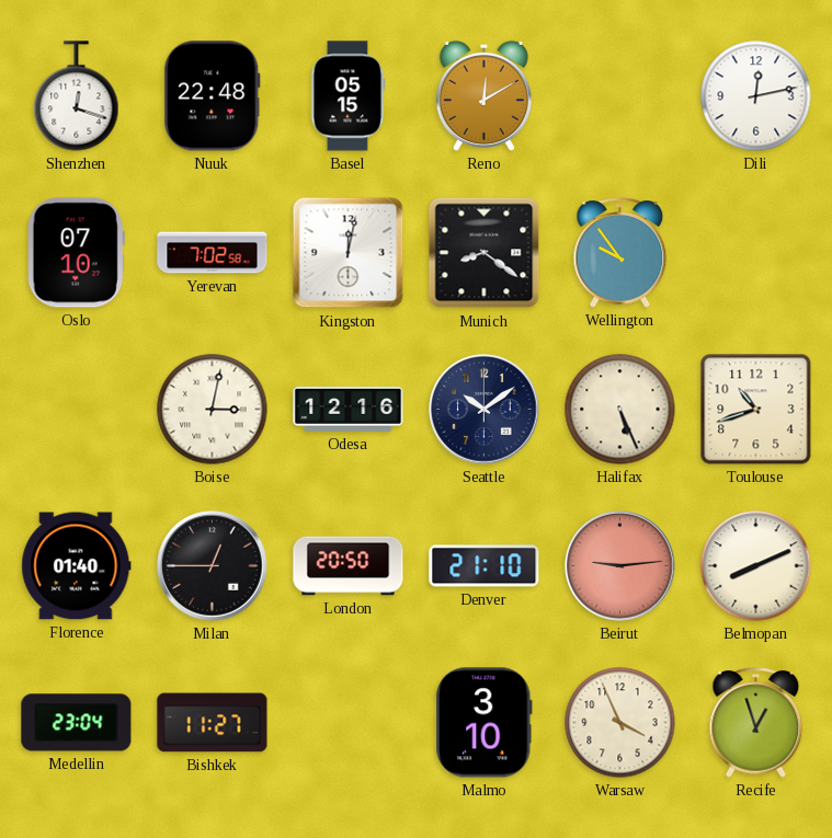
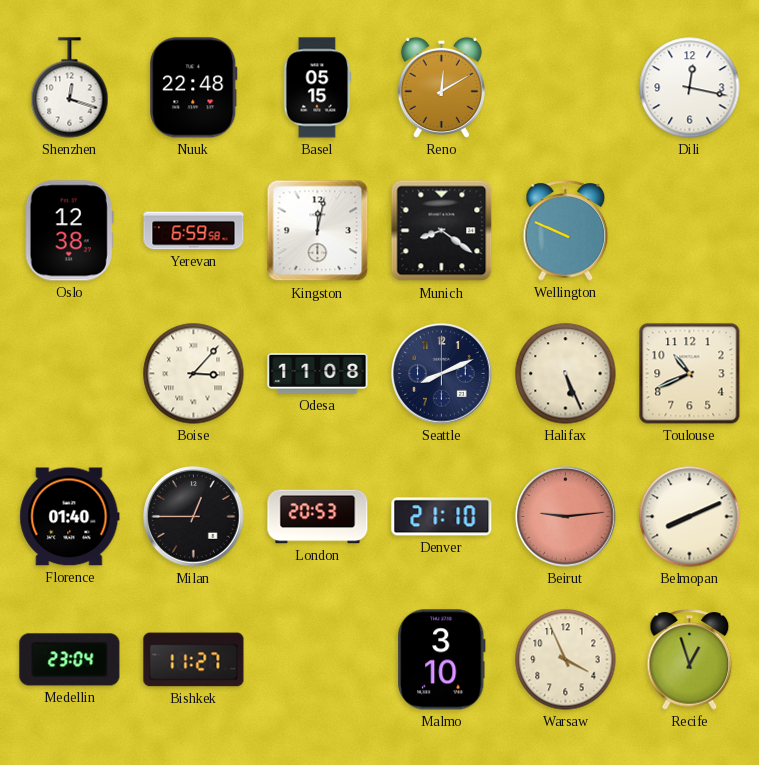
Dili: 12:13 -> 12:17 (690, 88)
Oslo: 07:10 -> 12:38 (69, 231)
Yerevan: 7:02 -> 6:59 (194, 231)
Wellington: 9:54 -> 9:49 (566, 231)
Boise: 3:02 -> 3:07 (194, 374)
Odesa: 12:16 -> 11:08 (318, 373)
Seattle: 10:09 -> 8:11 (442, 374)
Toulouse: 10:42 -> 10:41 (690, 374)
London: 20:50 -> 20:53 (318, 517)
